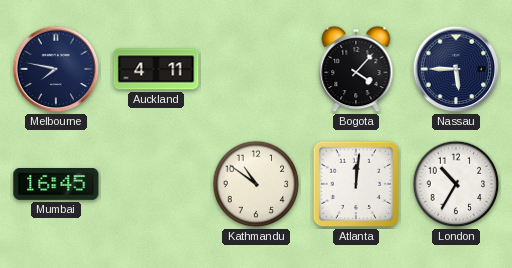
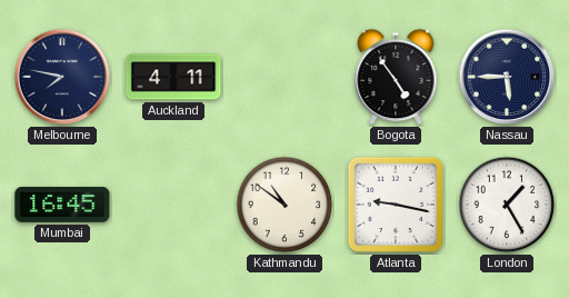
Bogota: 4:07 -> 4:54 (396, 77)
Atlanta: 12:01 -> 9:17 (396, 205)
London: 10:35 -> 1:25 (507, 205)
